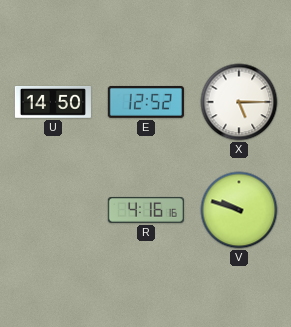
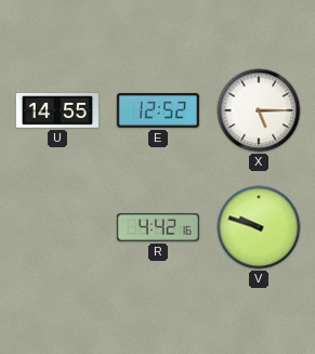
U: 14:50 -> 14:55 (57, 112)
R: 4:16 -> 4:42 (158, 227)
